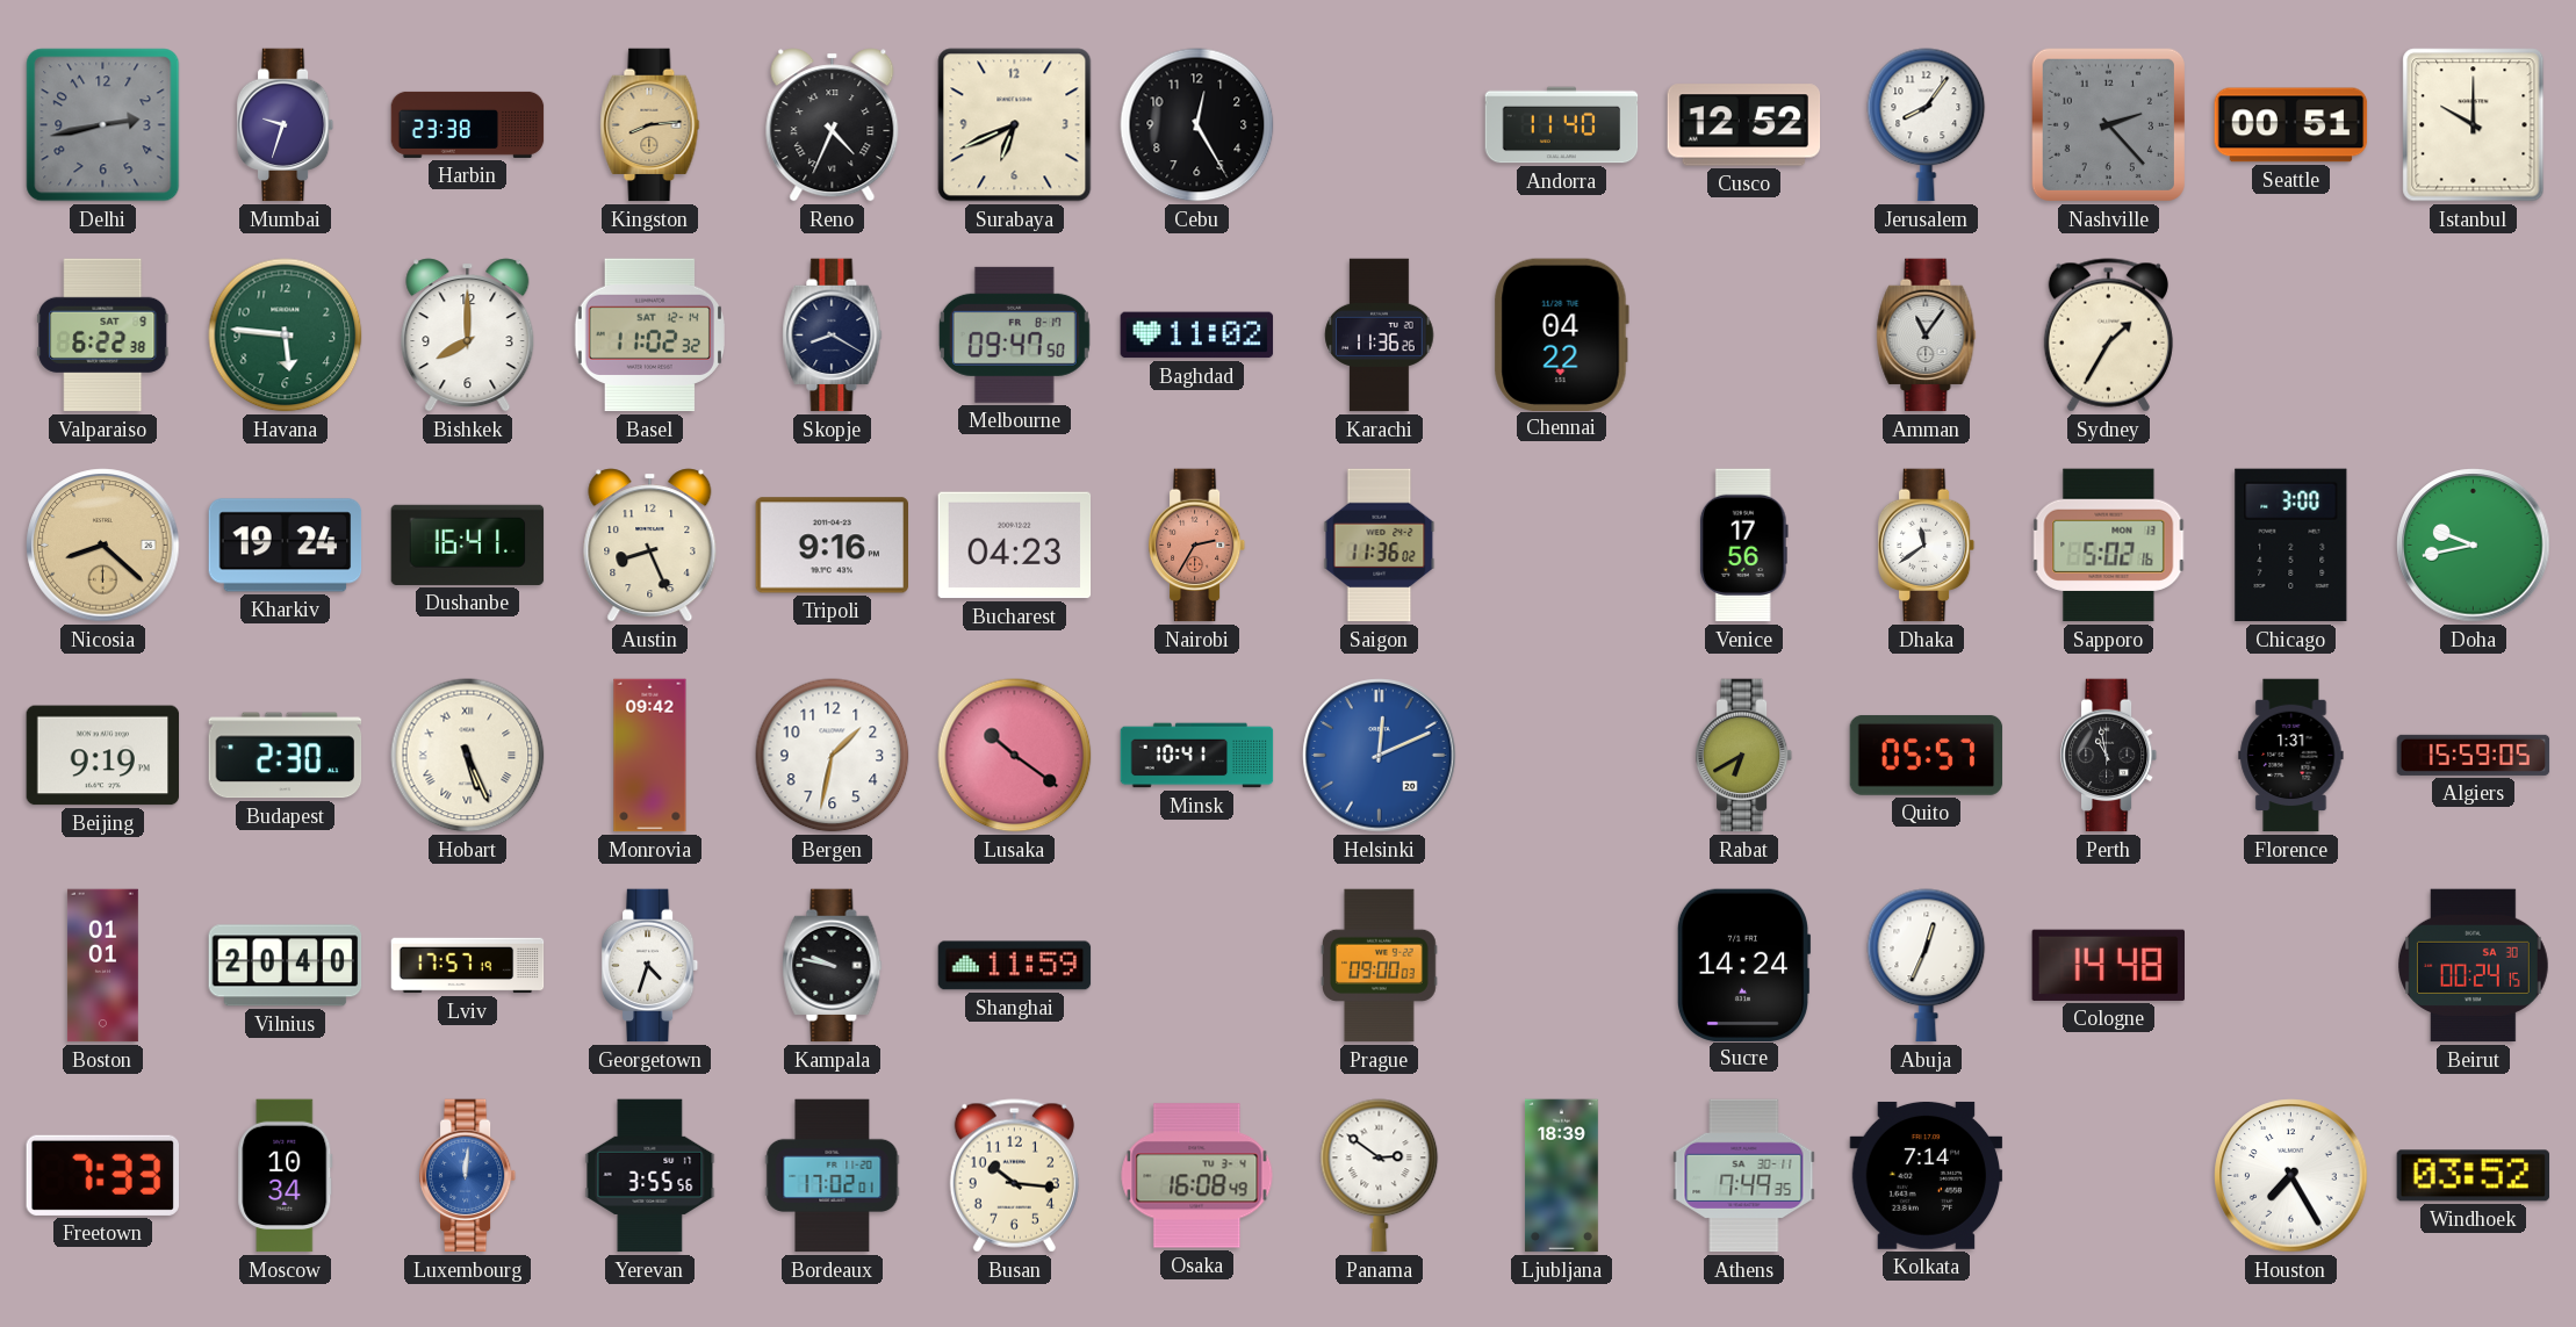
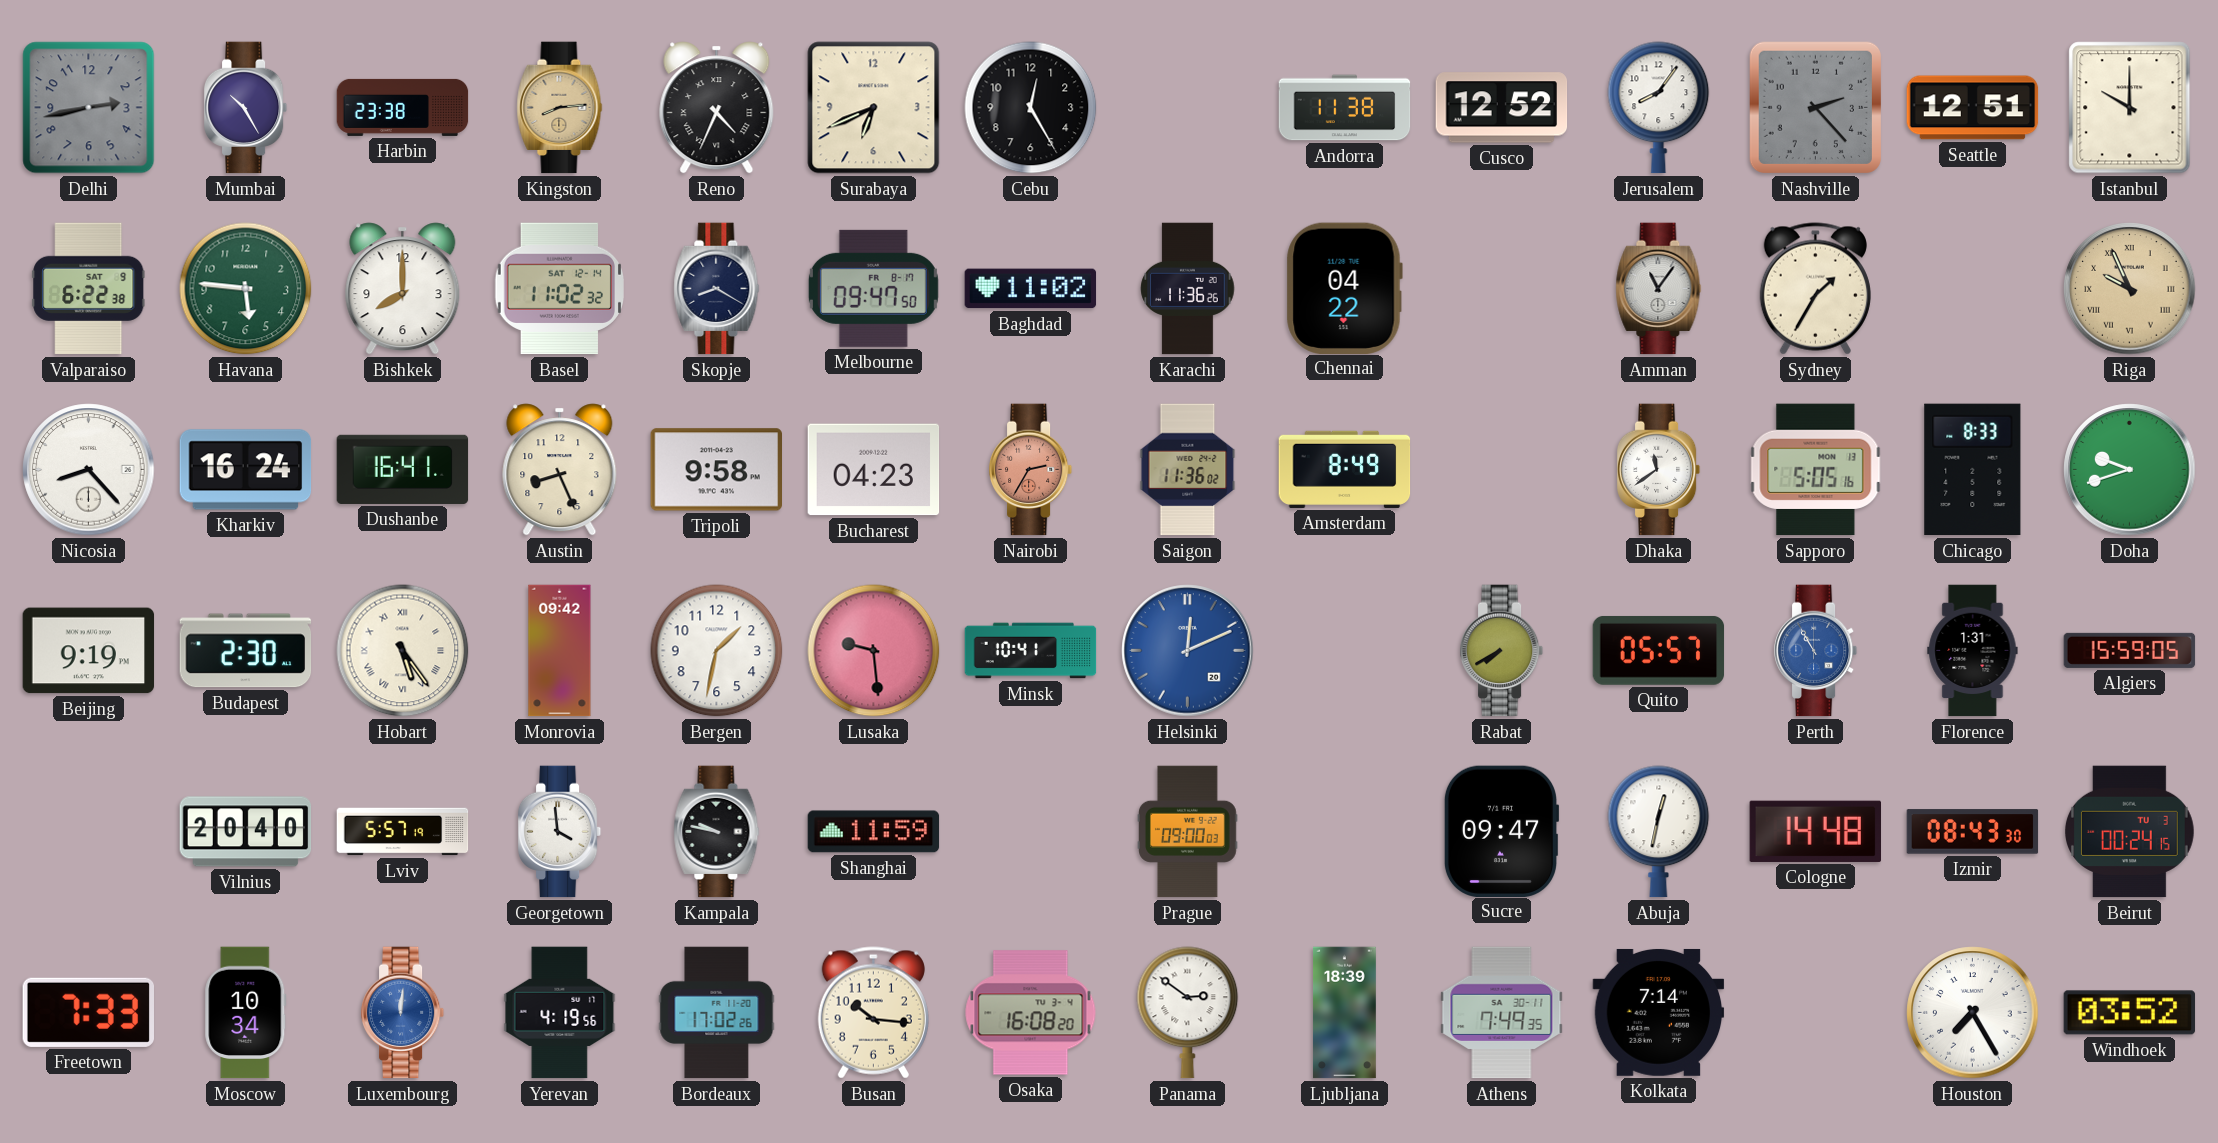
Mumbai: 9:33 -> 10:25 (246, 108)
Andorra: 11:40 -> 11:38 (1345, 108)
Seattle: 00:51 -> 12:51 (1973, 108)
Riga: none -> 9:56 (2130, 289)
Nicosia: 8:22 -> 8:23 (89, 470)
Nicosia dial: champagne -> white (89, 470)
Kharkiv: 19:24 -> 16:24 (246, 470)
Tripoli: 9:16 -> 9:58 (716, 470)
Amsterdam: none -> 8:49 (1345, 469)
Venice: 17:56 -> none (1743, 546)
Sapporo: 5:02 -> 5:05 (1816, 470)
Chicago: 3:00 -> 8:33 (1973, 470)
Doha: 9:43 -> 9:42 (2130, 470)
Hobart: 5:26 -> 5:24 (403, 651)
Lusaka: 10:21 -> 9:29 (874, 651)
Rabat: 6:40 -> 7:40 (1502, 651)
Perth: 10:58 -> 10:55 (1816, 651)
Perth dial: black -> blue (1816, 651)
Boston: 01:01 -> none (102, 966)
Lviv: 17:57 -> 5:57 (403, 832)
Georgetown: 4:33 -> 3:59 (560, 832)
Sucre: 14:24 -> 09:47 (1501, 831)
Abuja: 12:34 -> 12:32 (1659, 832)
Izmir: none -> 08:43 (1973, 832)
Beirut date: SA 30 -> TU 3 (2130, 832)
Yerevan: 3:55 -> 4:19 (560, 1013)
Bordeaux: 17:02:01 -> 17:02:26 (717, 1013)
Osaka: 16:08:49 -> 16:08:20 (1031, 1013)
